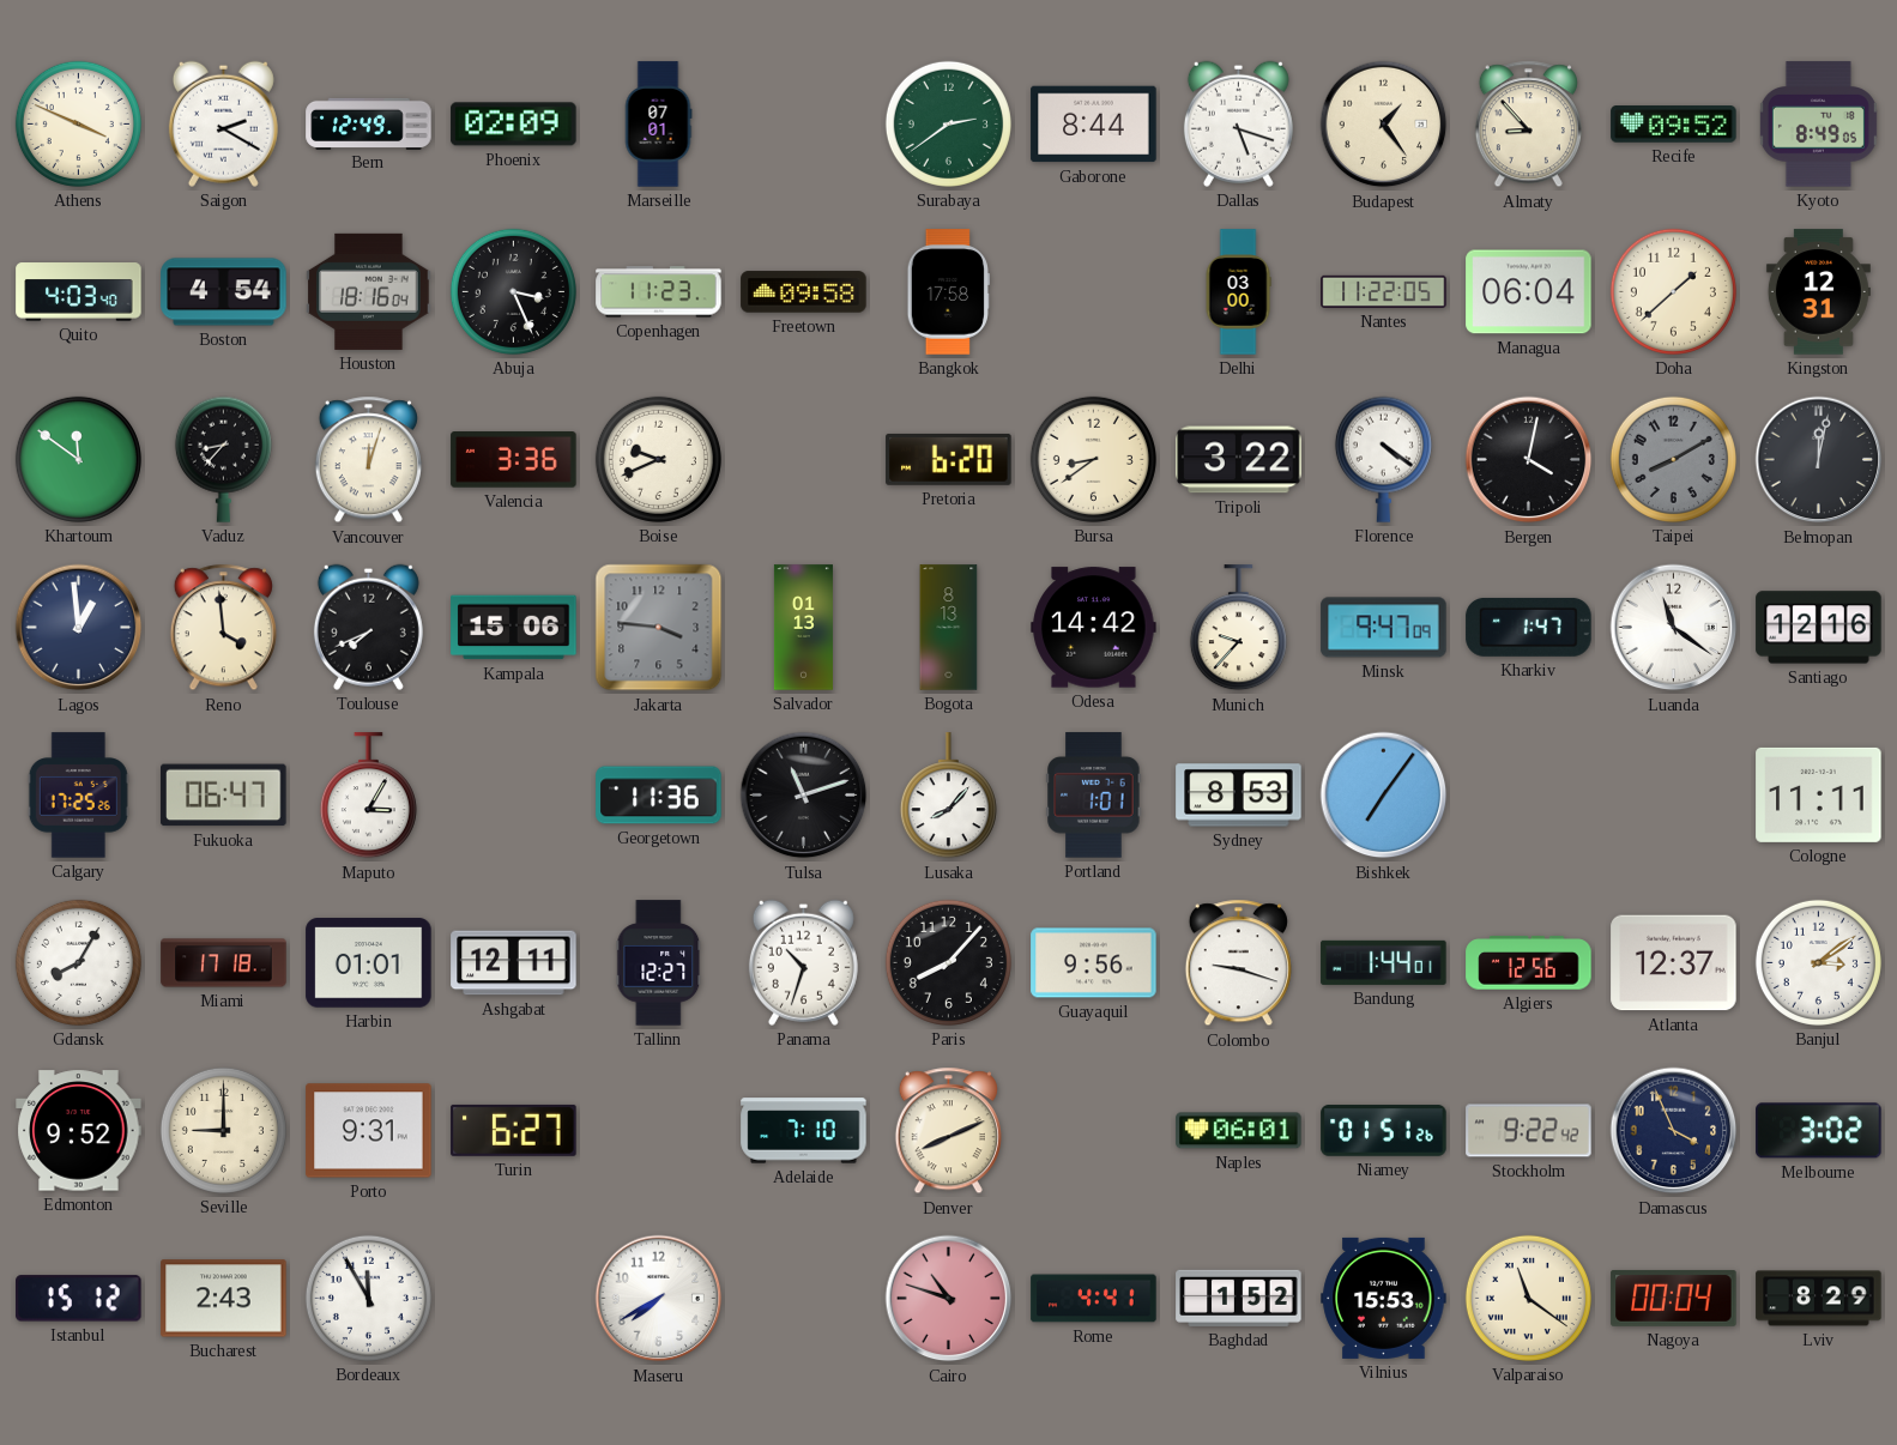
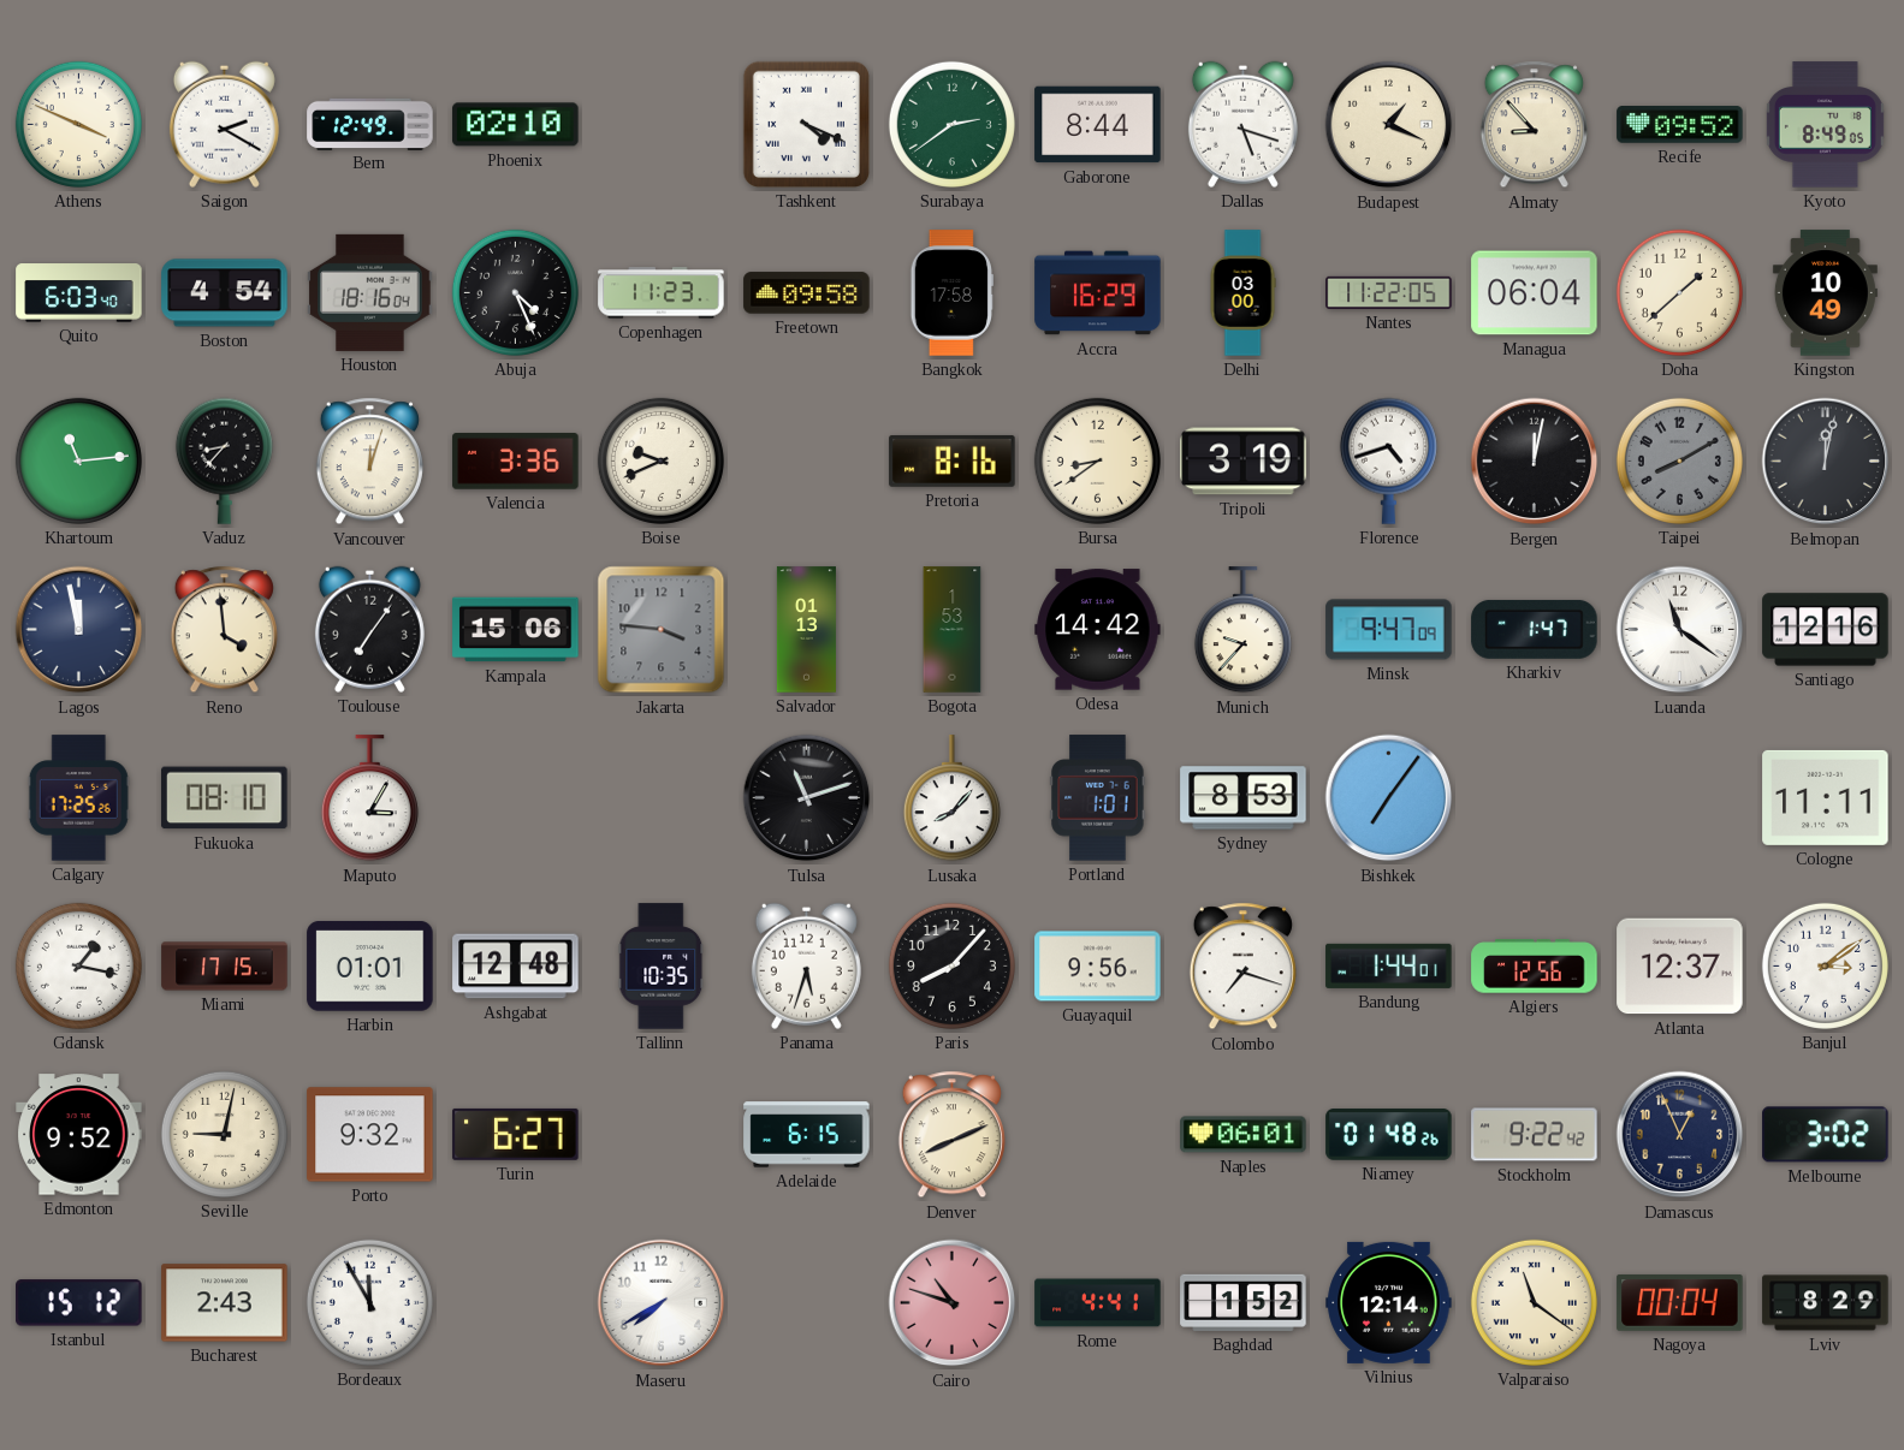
Phoenix: 02:09 -> 02:10 (516, 125)
Marseille: 07:01 -> none (658, 125)
Tashkent: none -> 4:19 (806, 124)
Budapest: 1:24 -> 1:19 (1389, 125)
Quito: 4:03 -> 6:03 (79, 293)
Abuja: 3:26 -> 4:26 (515, 292)
Accra: none -> 16:29 (1098, 293)
Kingston: 12:31 -> 10:49 (1825, 293)
Khartoum: 11:51 -> 11:14 (78, 460)
Pretoria: 6:20 -> 8:16 (953, 460)
Tripoli: 3:22 -> 3:19 (1244, 462)
Florence: 4:21 -> 4:42 (1388, 460)
Bergen: 4:02 -> 12:02 (1535, 462)
Lagos: 12:59 -> 11:58 (79, 630)
Toulouse: 7:41 -> 7:06 (369, 629)
Bogota: 8:13 -> 1:53 (953, 630)
Fukuoka: 06:47 -> 08:10 (225, 798)
Georgetown: 11:36 -> none (659, 796)
Gdansk: 8:05 -> 1:17 (78, 965)
Miami: 17:18 -> 17:15 (225, 967)
Ashgabat: 12:11 -> 12:48 (516, 967)
Tallinn: 12:27 -> 10:35 (662, 967)
Panama: 10:33 -> 5:33 (806, 965)
Colombo: 9:18 -> 7:18 (1242, 967)
Seville: 9:00 -> 9:02 (224, 1134)
Porto: 9:31 -> 9:32 (370, 1135)
Adelaide: 7:10 -> 6:15 (807, 1135)
Niamey: 01:51 -> 01:48 (1389, 1135)
Damascus: 3:56 -> 12:56 (1680, 1135)
Vilnius: 15:53 -> 12:14 (1389, 1302)
